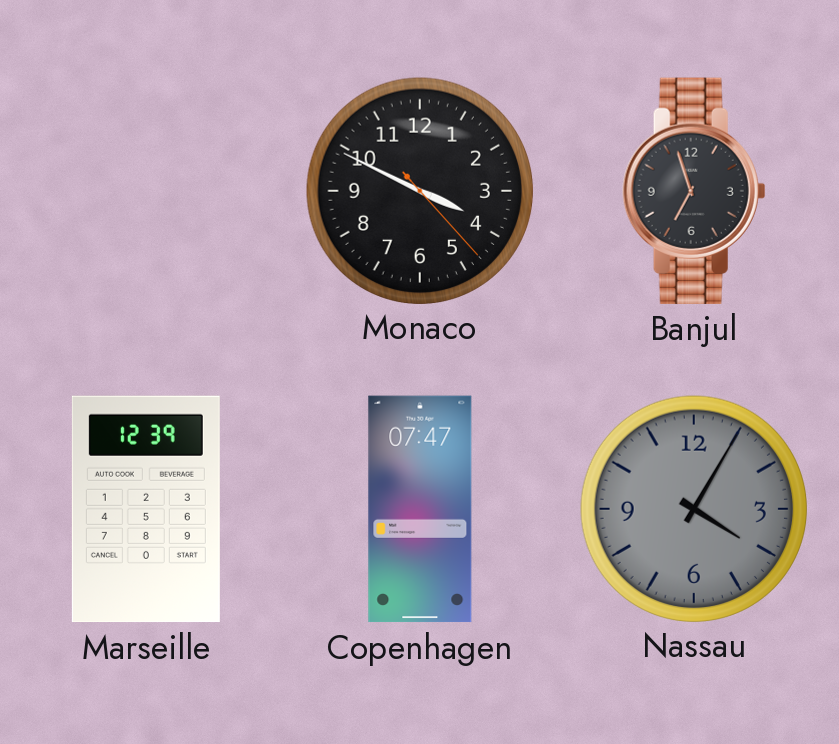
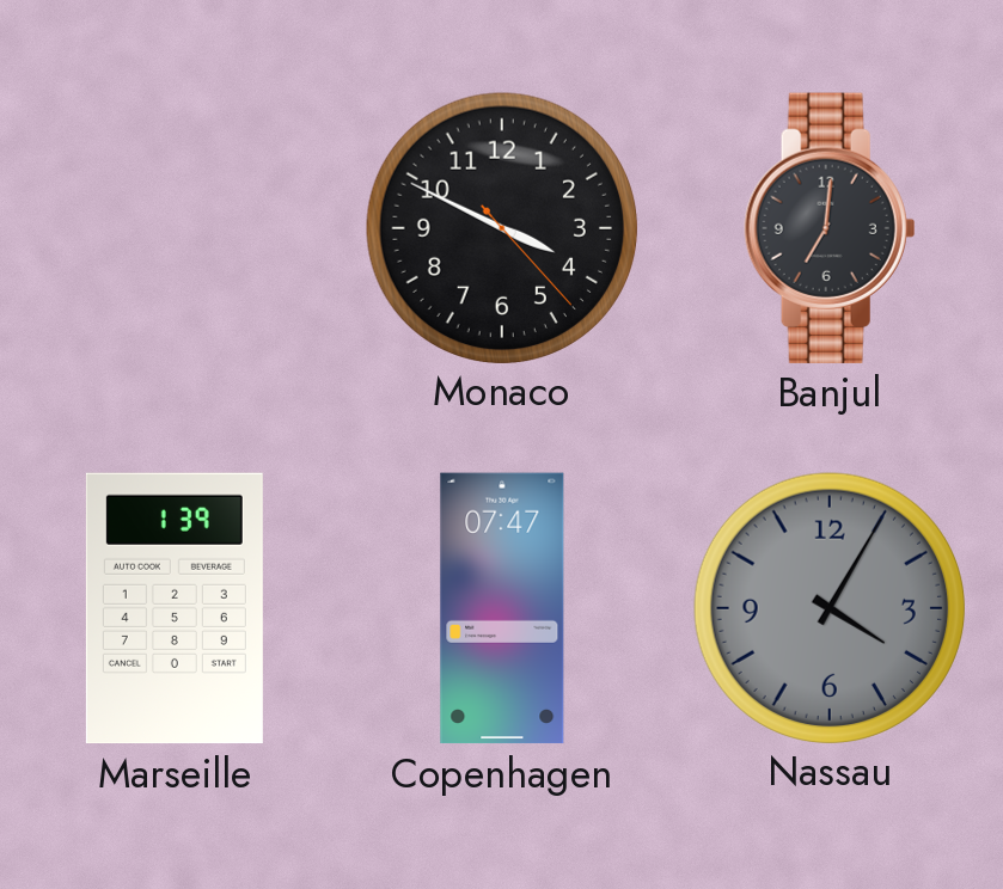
Banjul: 6:57 -> 7:01 (830, 228)
Marseille: 12:39 -> 1:39 (175, 608)
